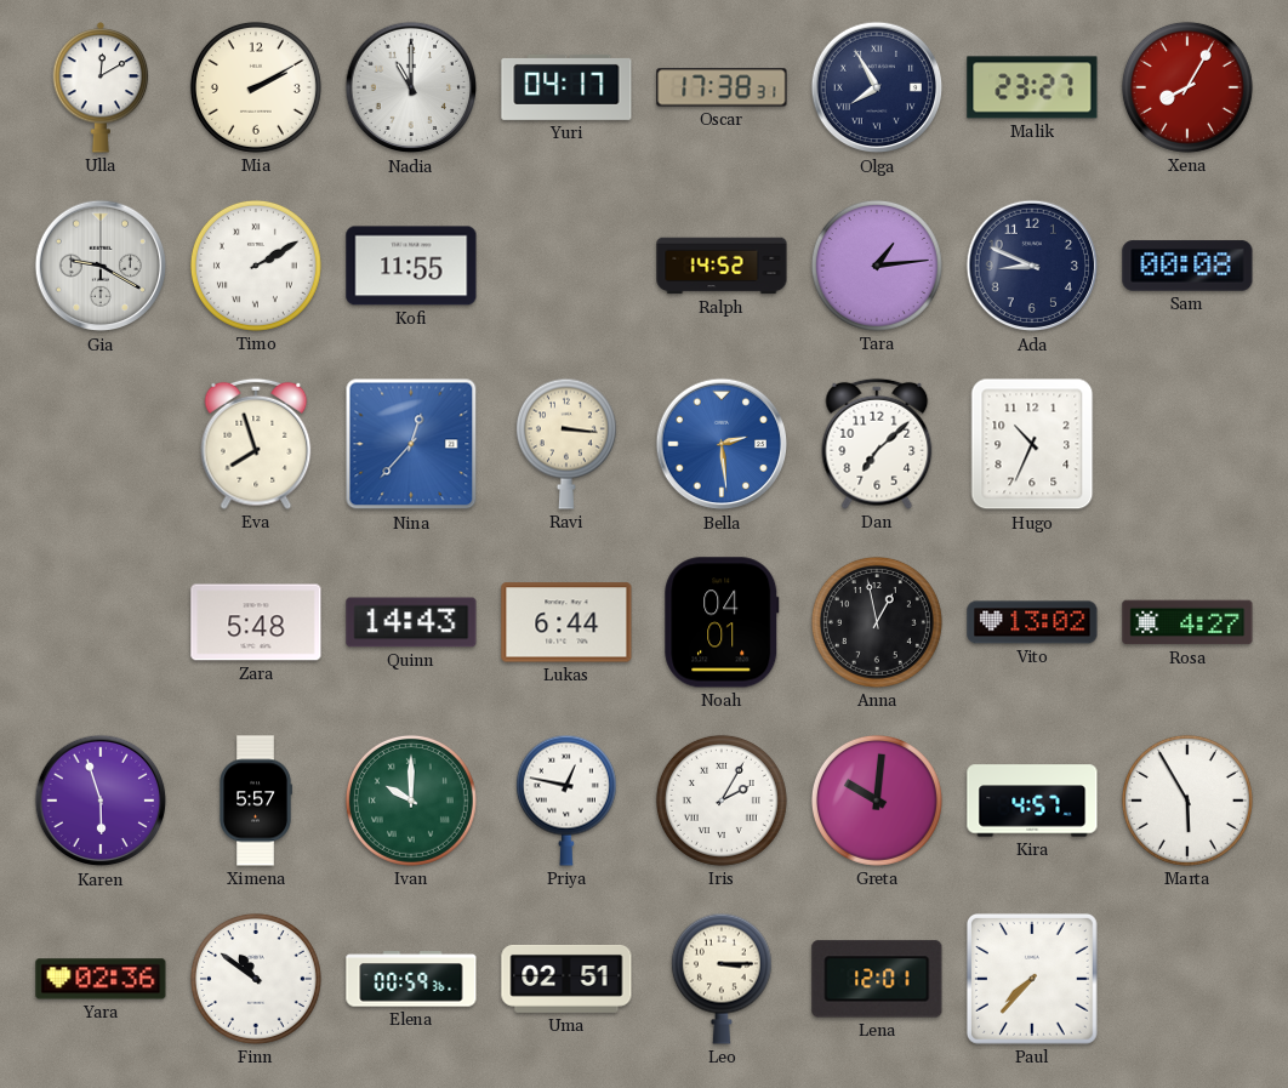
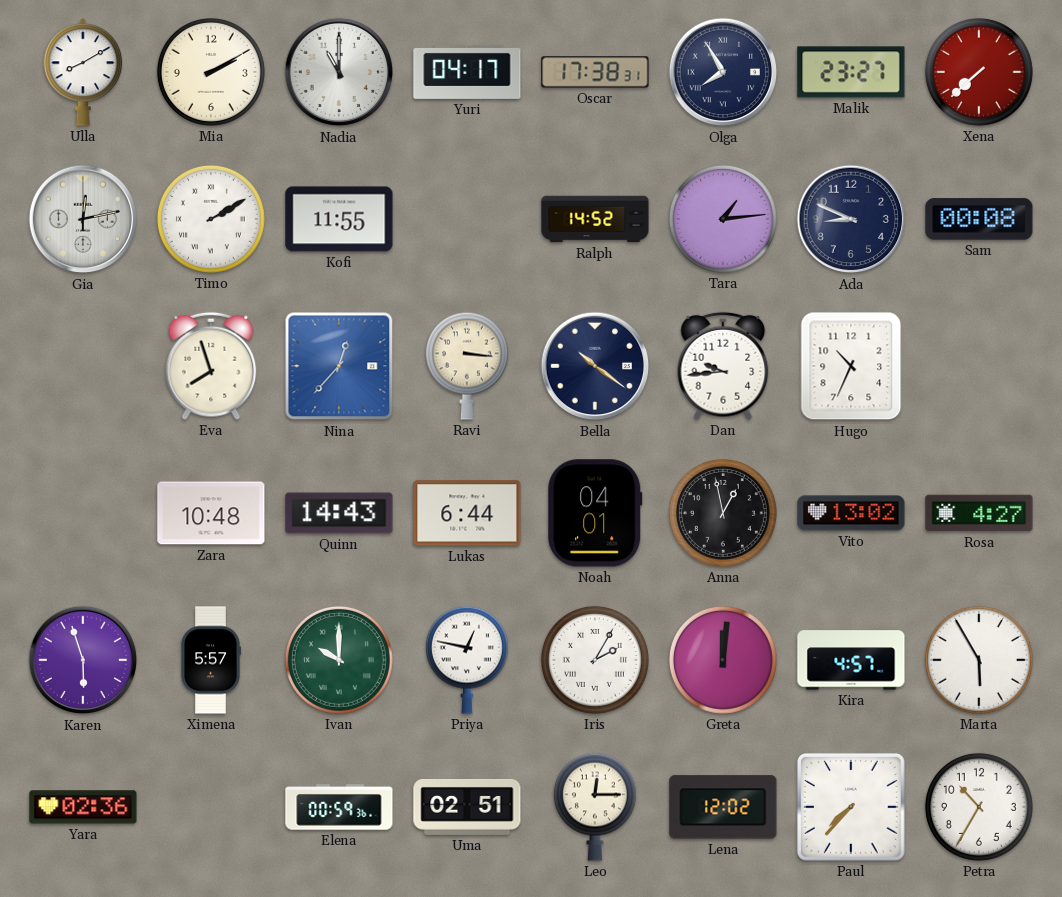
Ulla: 12:10 -> 8:10 (83, 72)
Xena: 8:05 -> 7:38 (979, 72)
Gia: 9:20 -> 12:13 (83, 219)
Bella: 2:29 -> 10:21 (595, 366)
Bella dial: blue -> navy (595, 366)
Dan: 7:08 -> 9:44 (723, 366)
Zara: 5:48 -> 10:48 (211, 513)
Greta: 10:01 -> 12:01 (723, 660)
Finn: 10:51 -> none (256, 979)
Leo: 3:15 -> 12:15 (595, 807)
Lena: 12:01 -> 12:02 (723, 807)
Petra: none -> 10:35 (979, 807)
